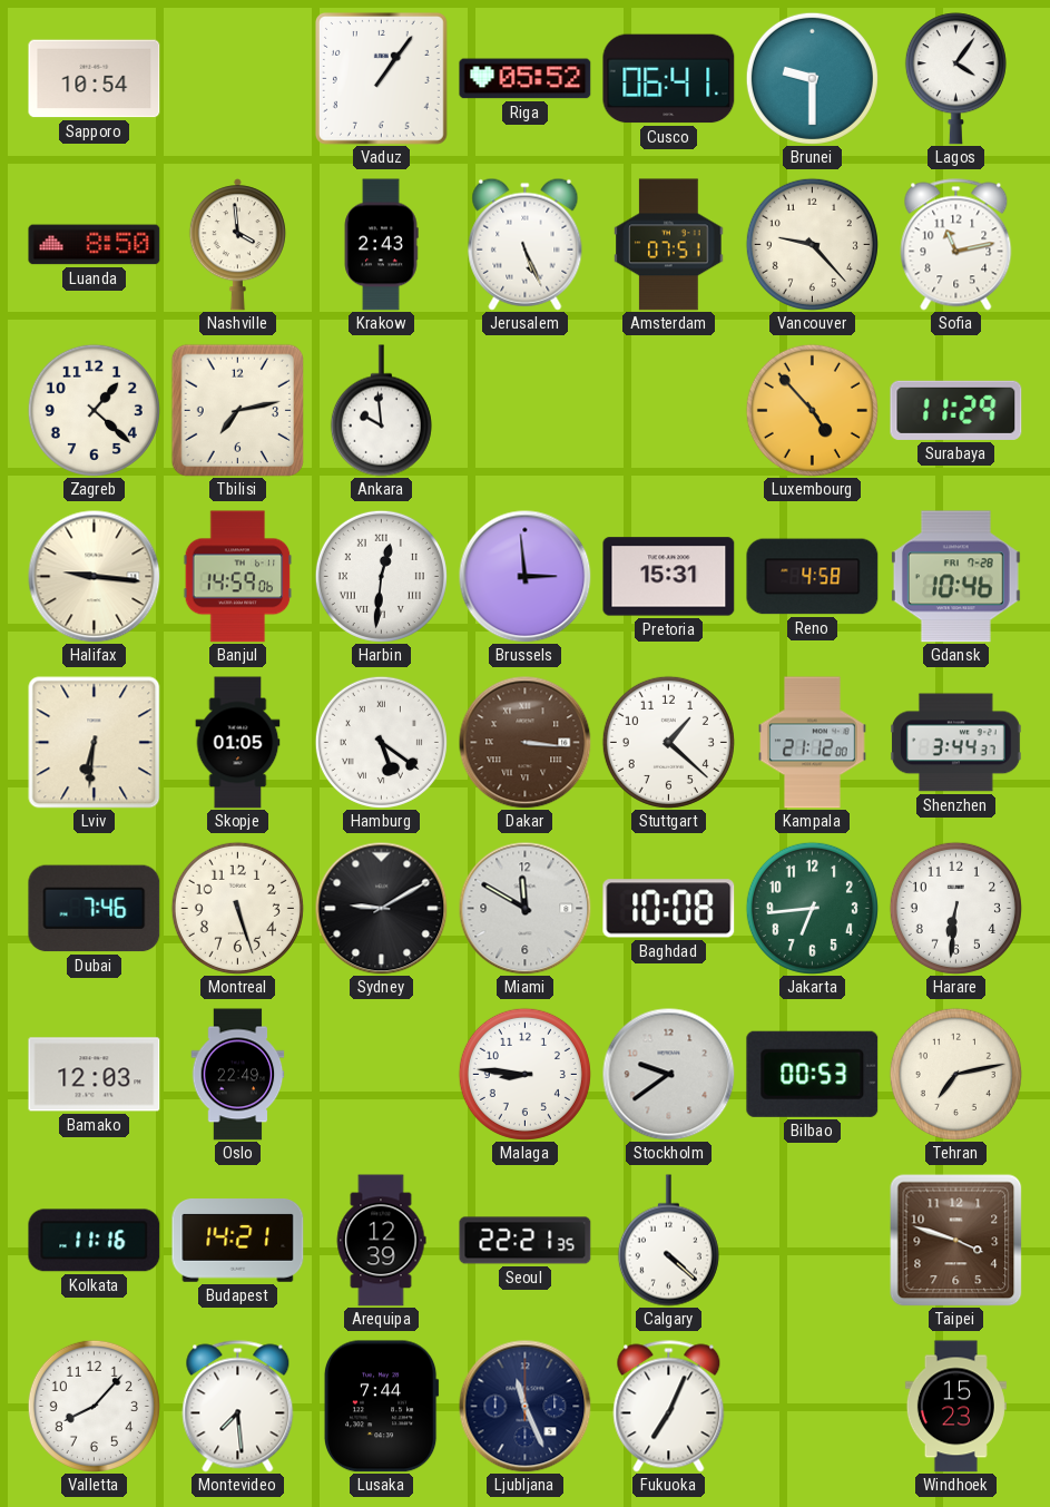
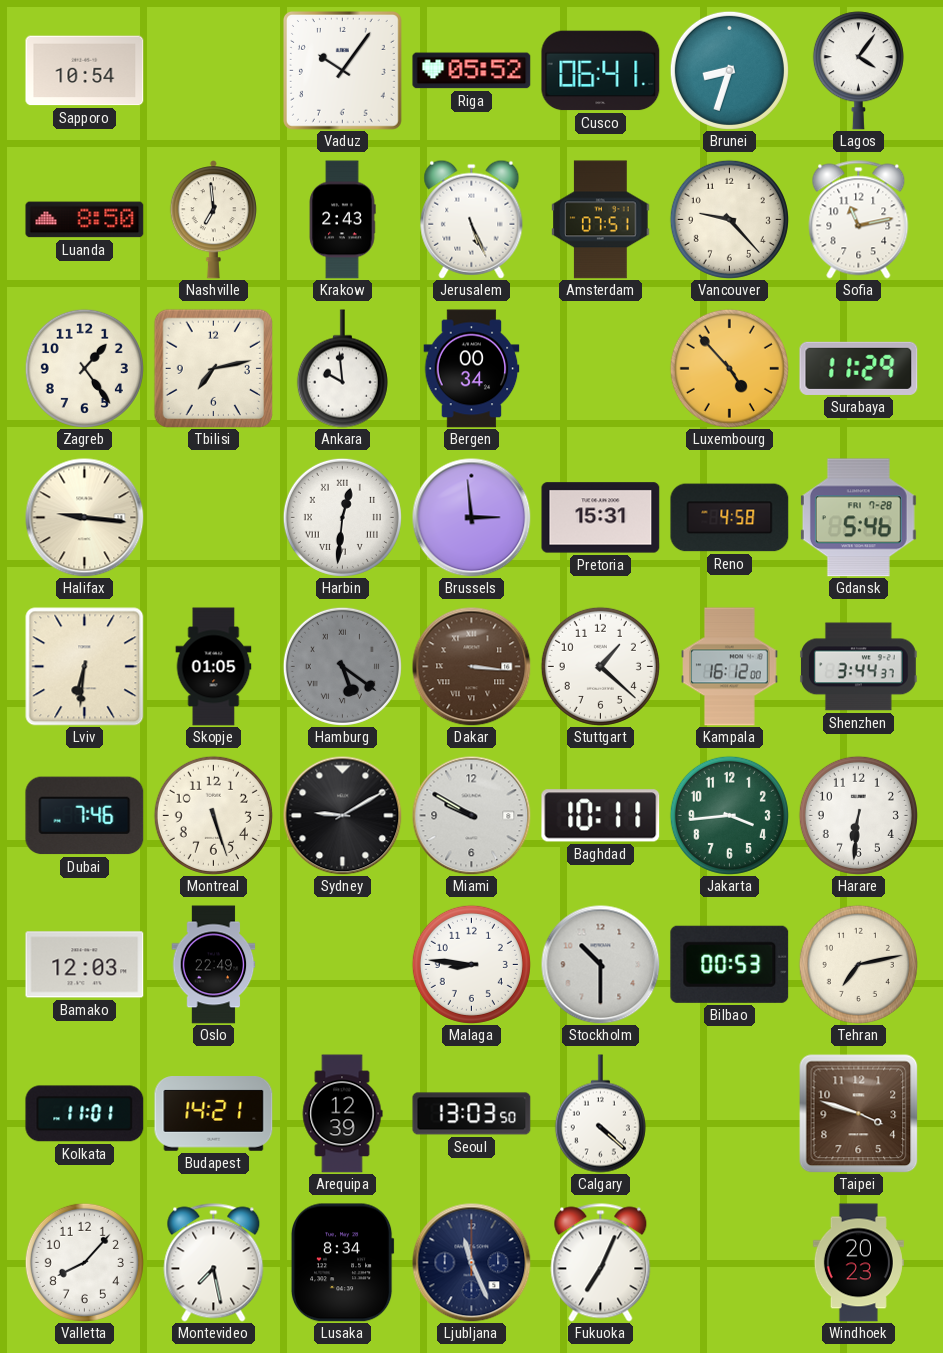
Vaduz: 1:06 -> 10:06 (342, 70)
Brunei: 9:30 -> 8:33 (729, 70)
Nashville: 3:59 -> 6:59 (213, 220)
Zagreb: 1:22 -> 1:24 (84, 368)
Bergen: none -> 00:34 (472, 369)
Banjul: 14:59 -> none (238, 577)
Gdansk: 10:46 -> 5:46 (858, 518)
Hamburg dial: white -> grey (342, 666)
Kampala: 21:12 -> 16:12 (730, 667)
Miami: 11:50 -> 9:50 (472, 816)
Baghdad: 10:08 -> 10:11 (601, 816)
Jakarta: 6:44 -> 3:44 (729, 815)
Stockholm: 9:39 -> 10:30 (601, 965)
Kolkata: 11:16 -> 11:01 (85, 1114)
Seoul: 22:21 -> 13:03 (472, 1114)
Montevideo: 7:29 -> 7:28 (214, 1263)
Lusaka: 7:44 -> 8:34 (342, 1263)
Windhoek: 15:23 -> 20:23 (858, 1263)
